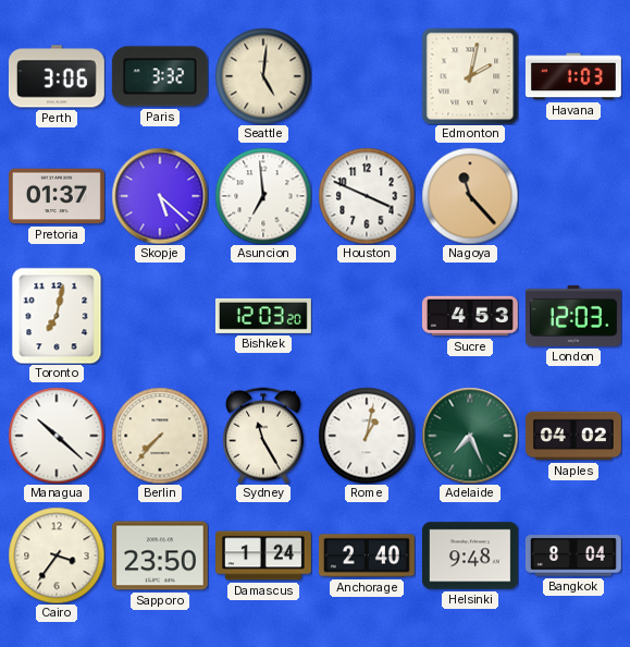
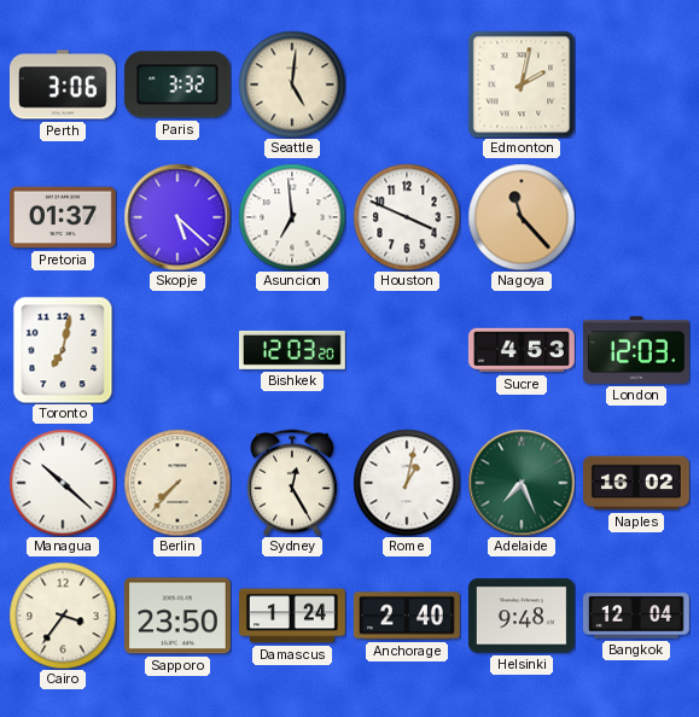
Havana: 1:03 -> none (573, 76)
Sydney: 11:25 -> 12:25 (292, 483)
Naples: 04:02 -> 16:02 (636, 483)
Bangkok: 8:04 -> 12:04 (636, 616)
